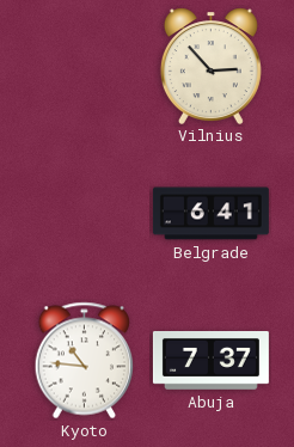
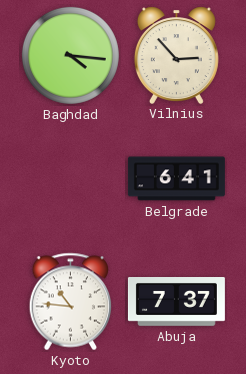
Baghdad: none -> 4:16 (70, 55)
